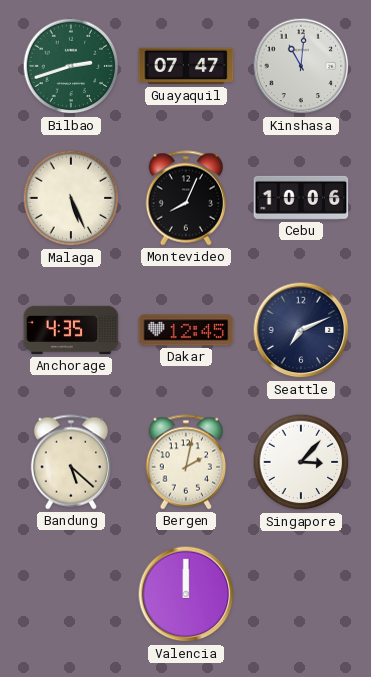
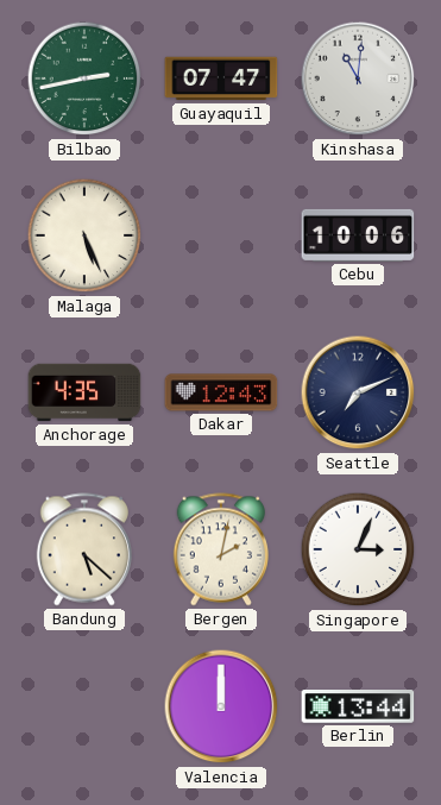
Bilbao: 2:42 -> 2:43 (84, 78)
Montevideo: 8:04 -> none (185, 198)
Dakar: 12:45 -> 12:43 (221, 392)
Singapore: 3:07 -> 3:04 (358, 549)
Berlin: none -> 13:44 (358, 706)
